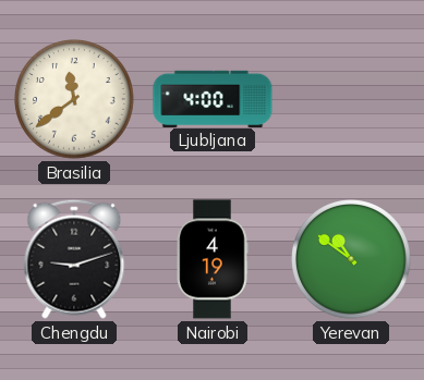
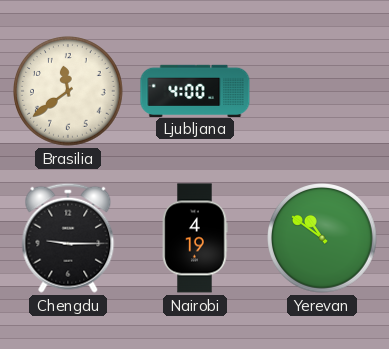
Chengdu: 9:12 -> 9:15 (68, 238)
